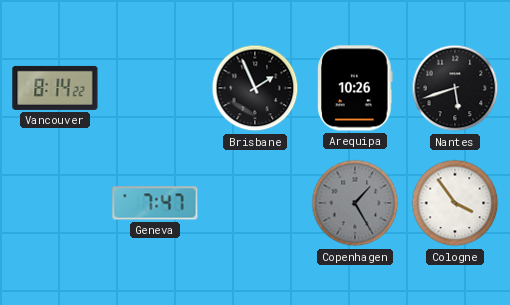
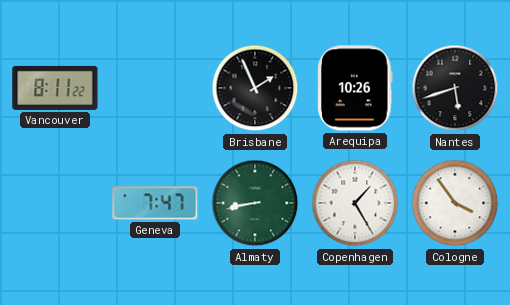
Vancouver: 8:14 -> 8:11 (55, 88)
Almaty: none -> 8:43 (255, 203)
Copenhagen dial: grey -> white (355, 203)
